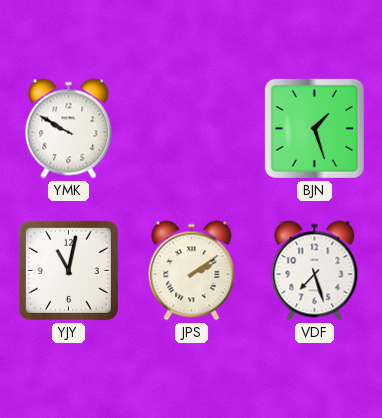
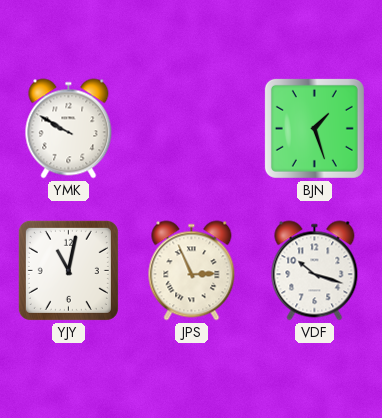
JPS: 2:09 -> 2:56 (192, 271)
VDF: 7:27 -> 10:18 (315, 271)
